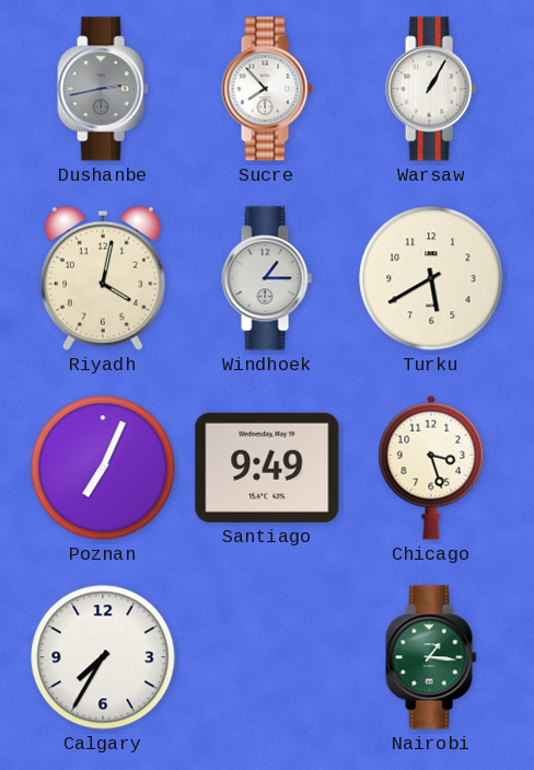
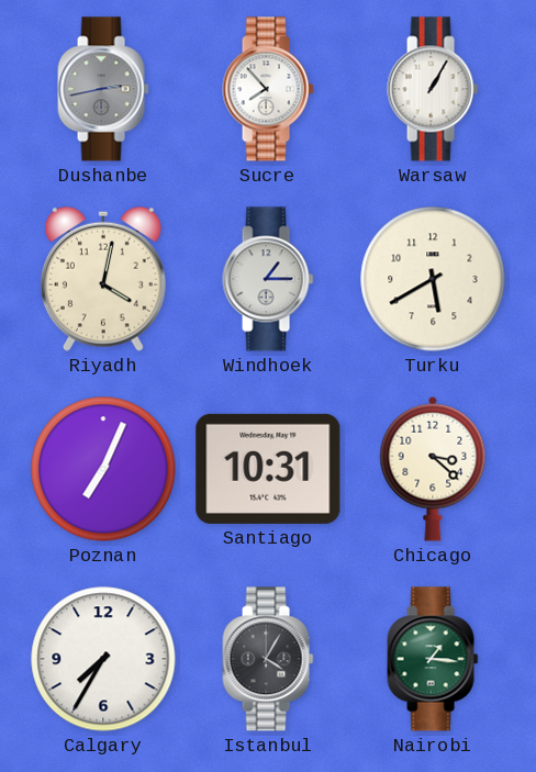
Santiago: 9:49 -> 10:31 (268, 469)
Chicago: 3:27 -> 3:22 (433, 469)
Istanbul: none -> 4:05 (268, 659)
